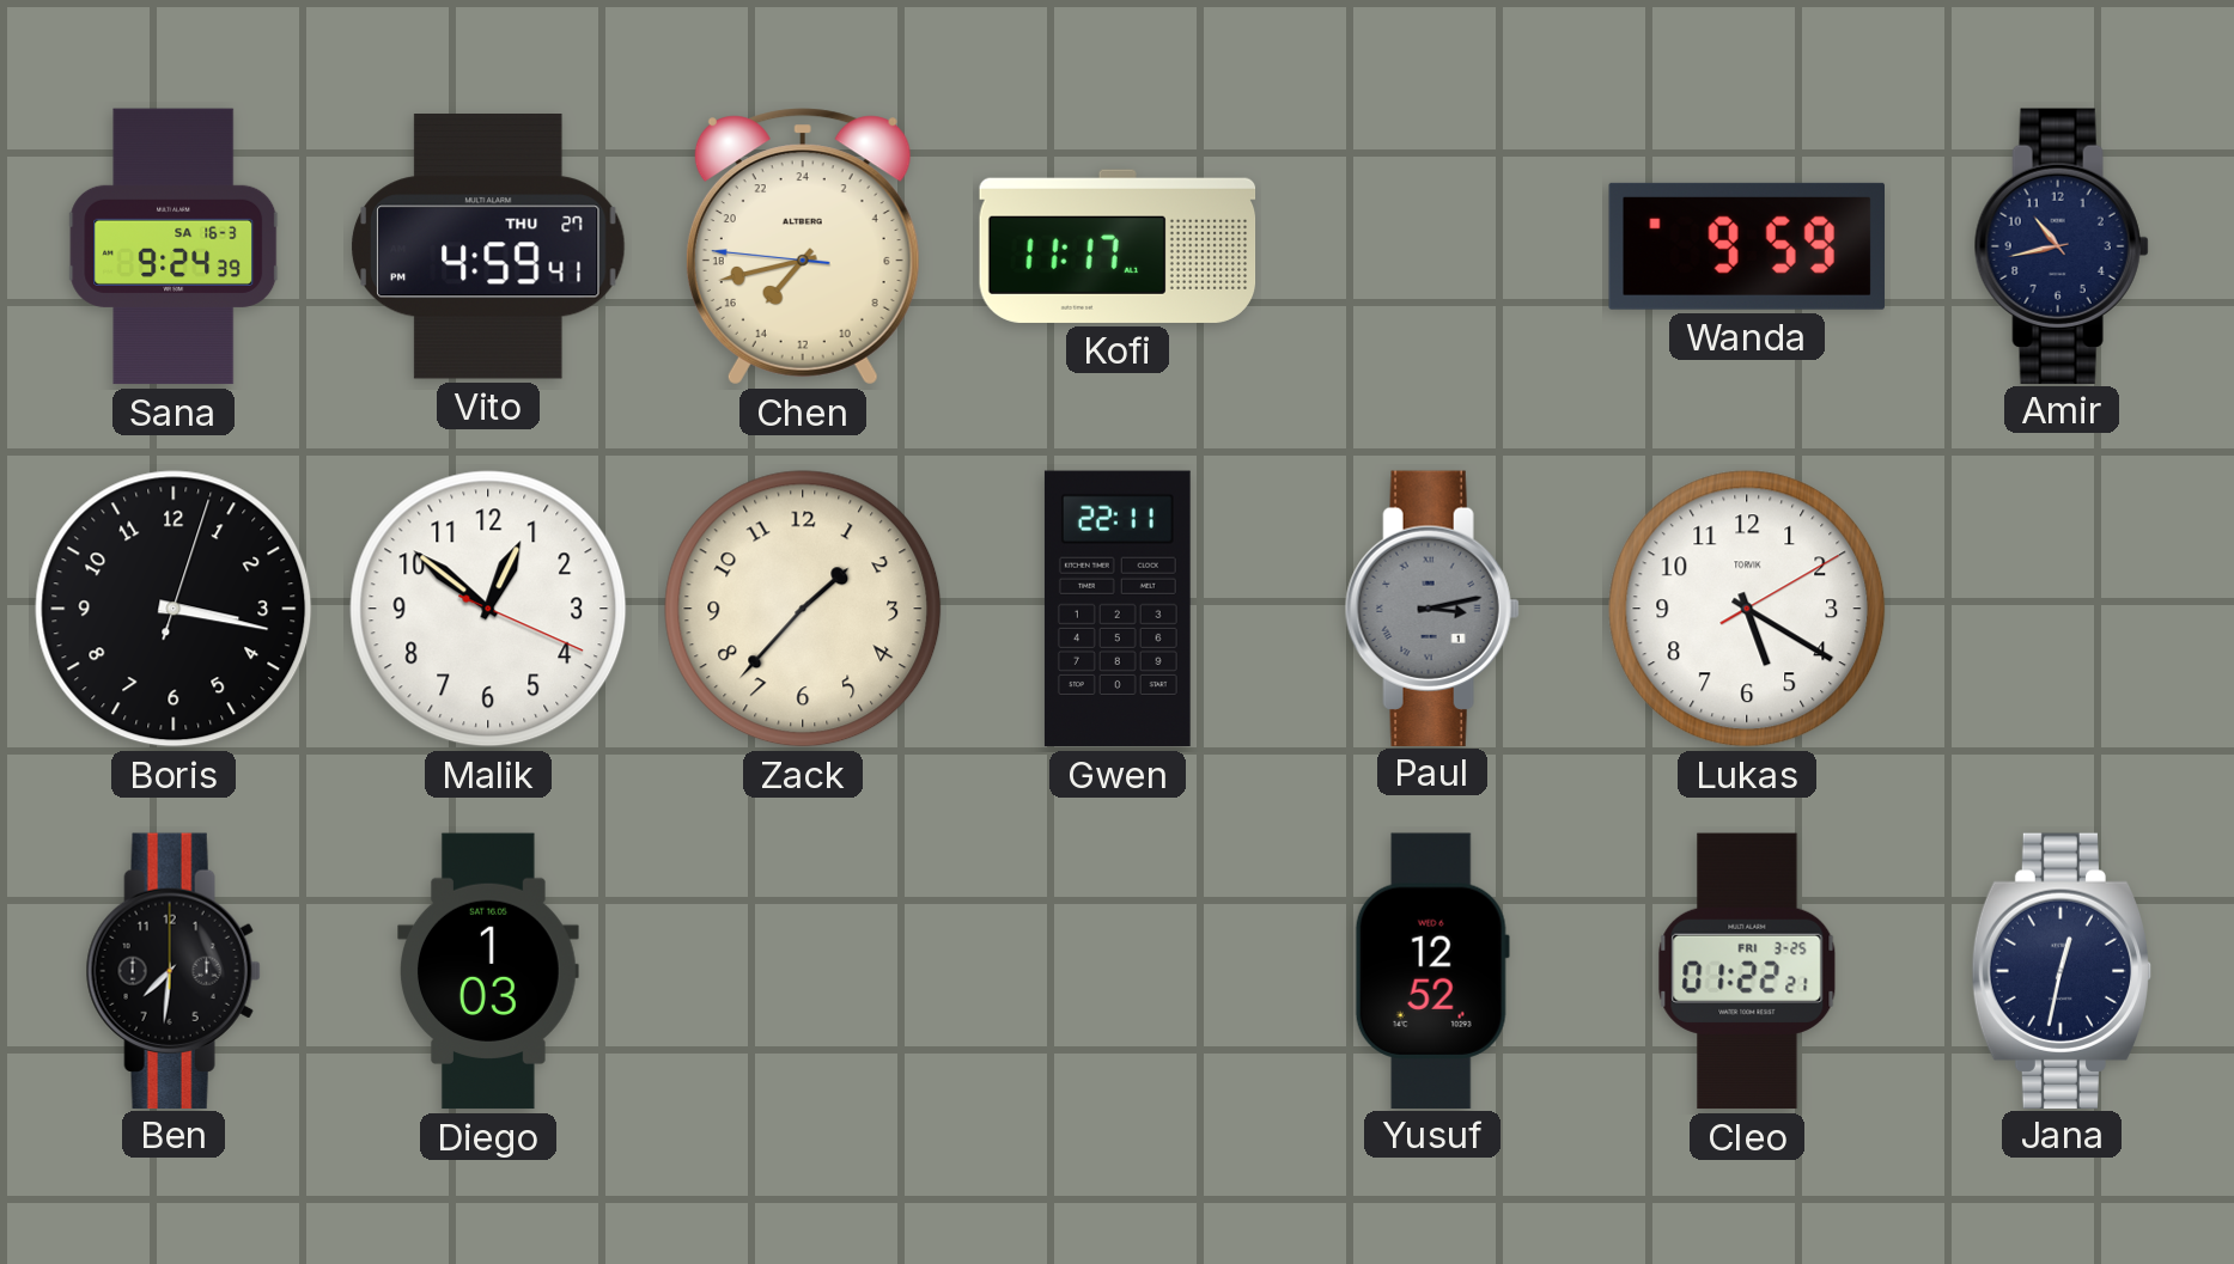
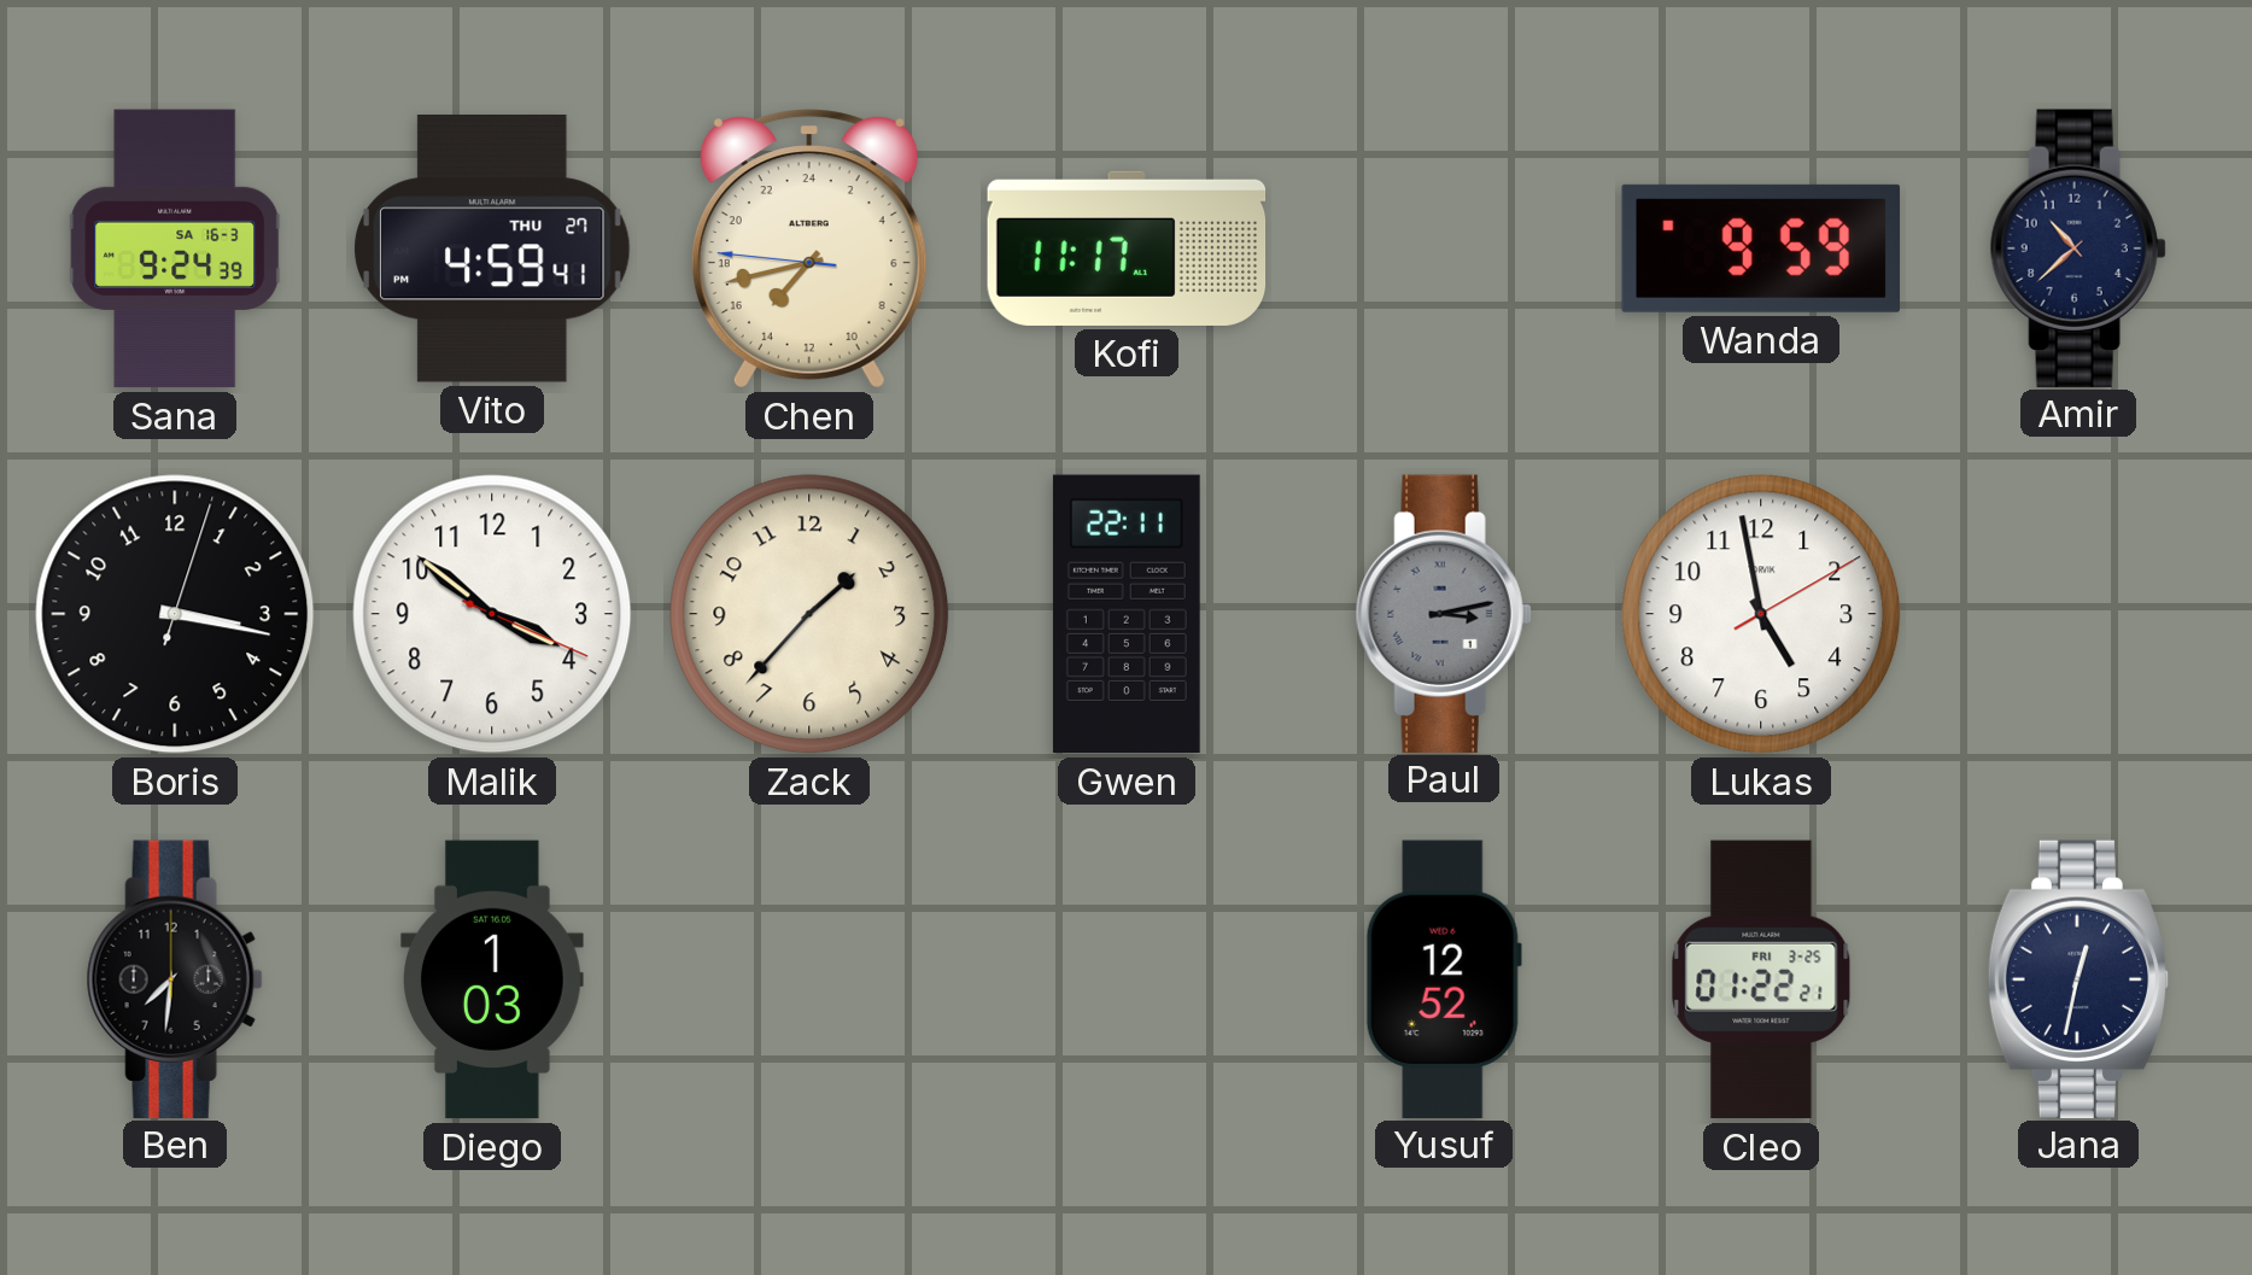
Amir: 10:43 -> 10:38 (2078, 247)
Malik: 12:51 -> 3:51 (492, 614)
Lukas: 5:20 -> 4:58 (1761, 614)
